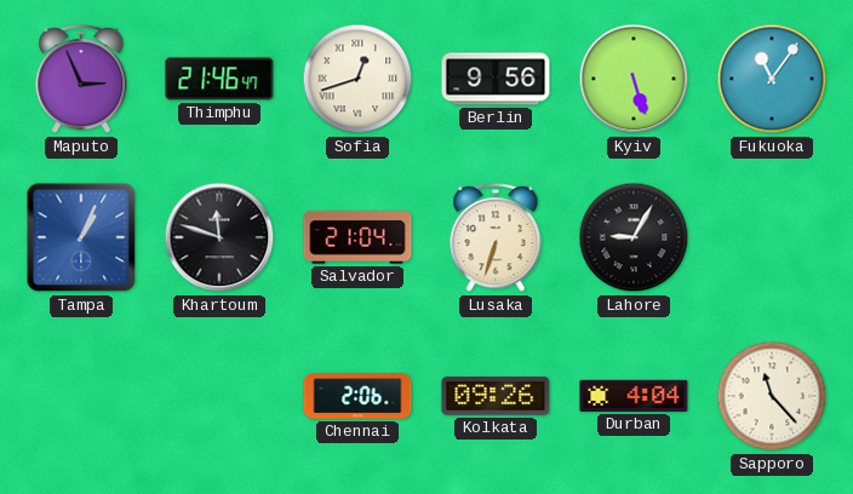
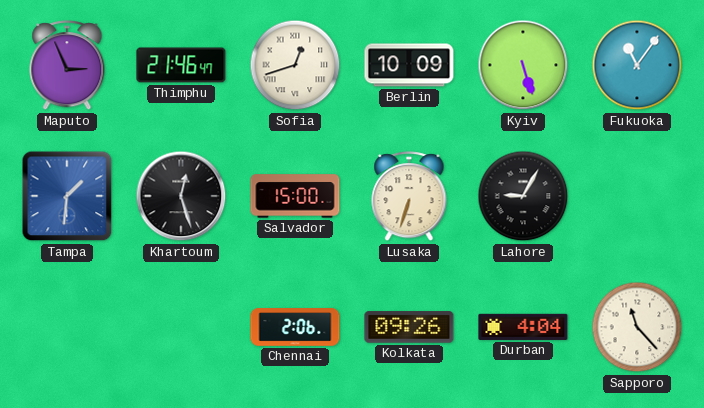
Berlin: 9:56 -> 10:09 (409, 65)
Tampa: 1:04 -> 1:31 (67, 196)
Khartoum: 11:48 -> 12:27 (181, 196)
Salvador: 21:04 -> 15:00 (295, 196)
